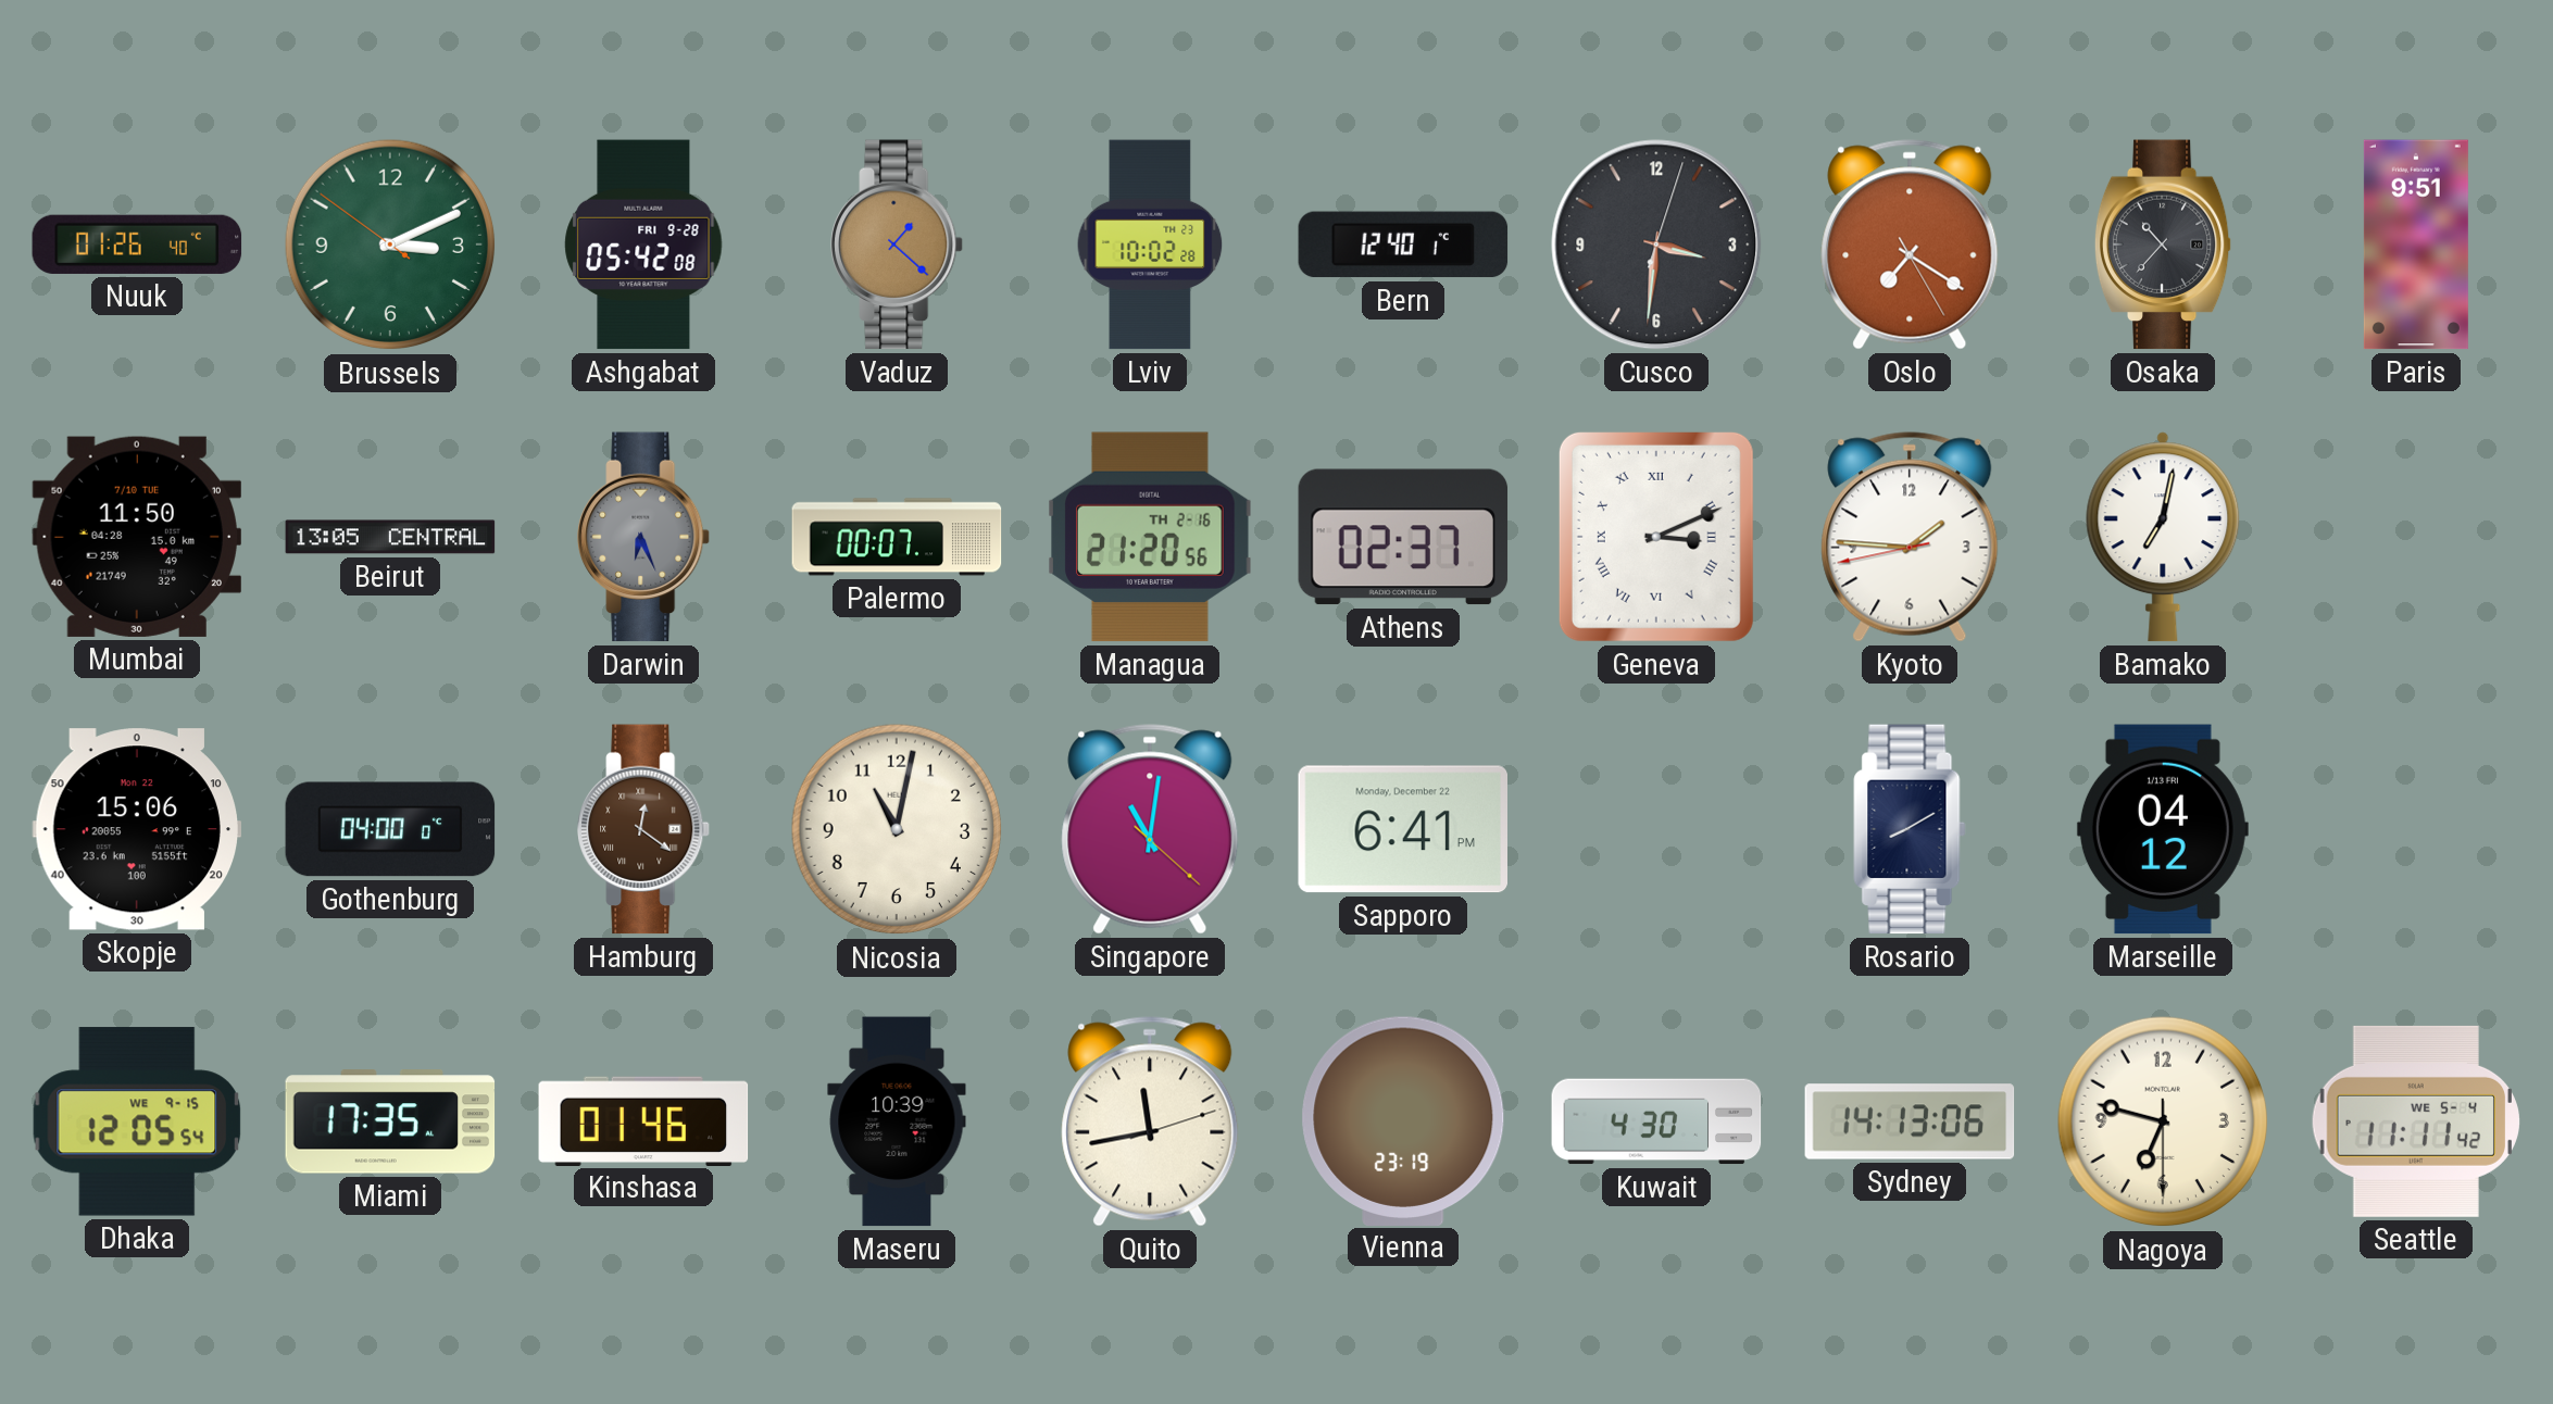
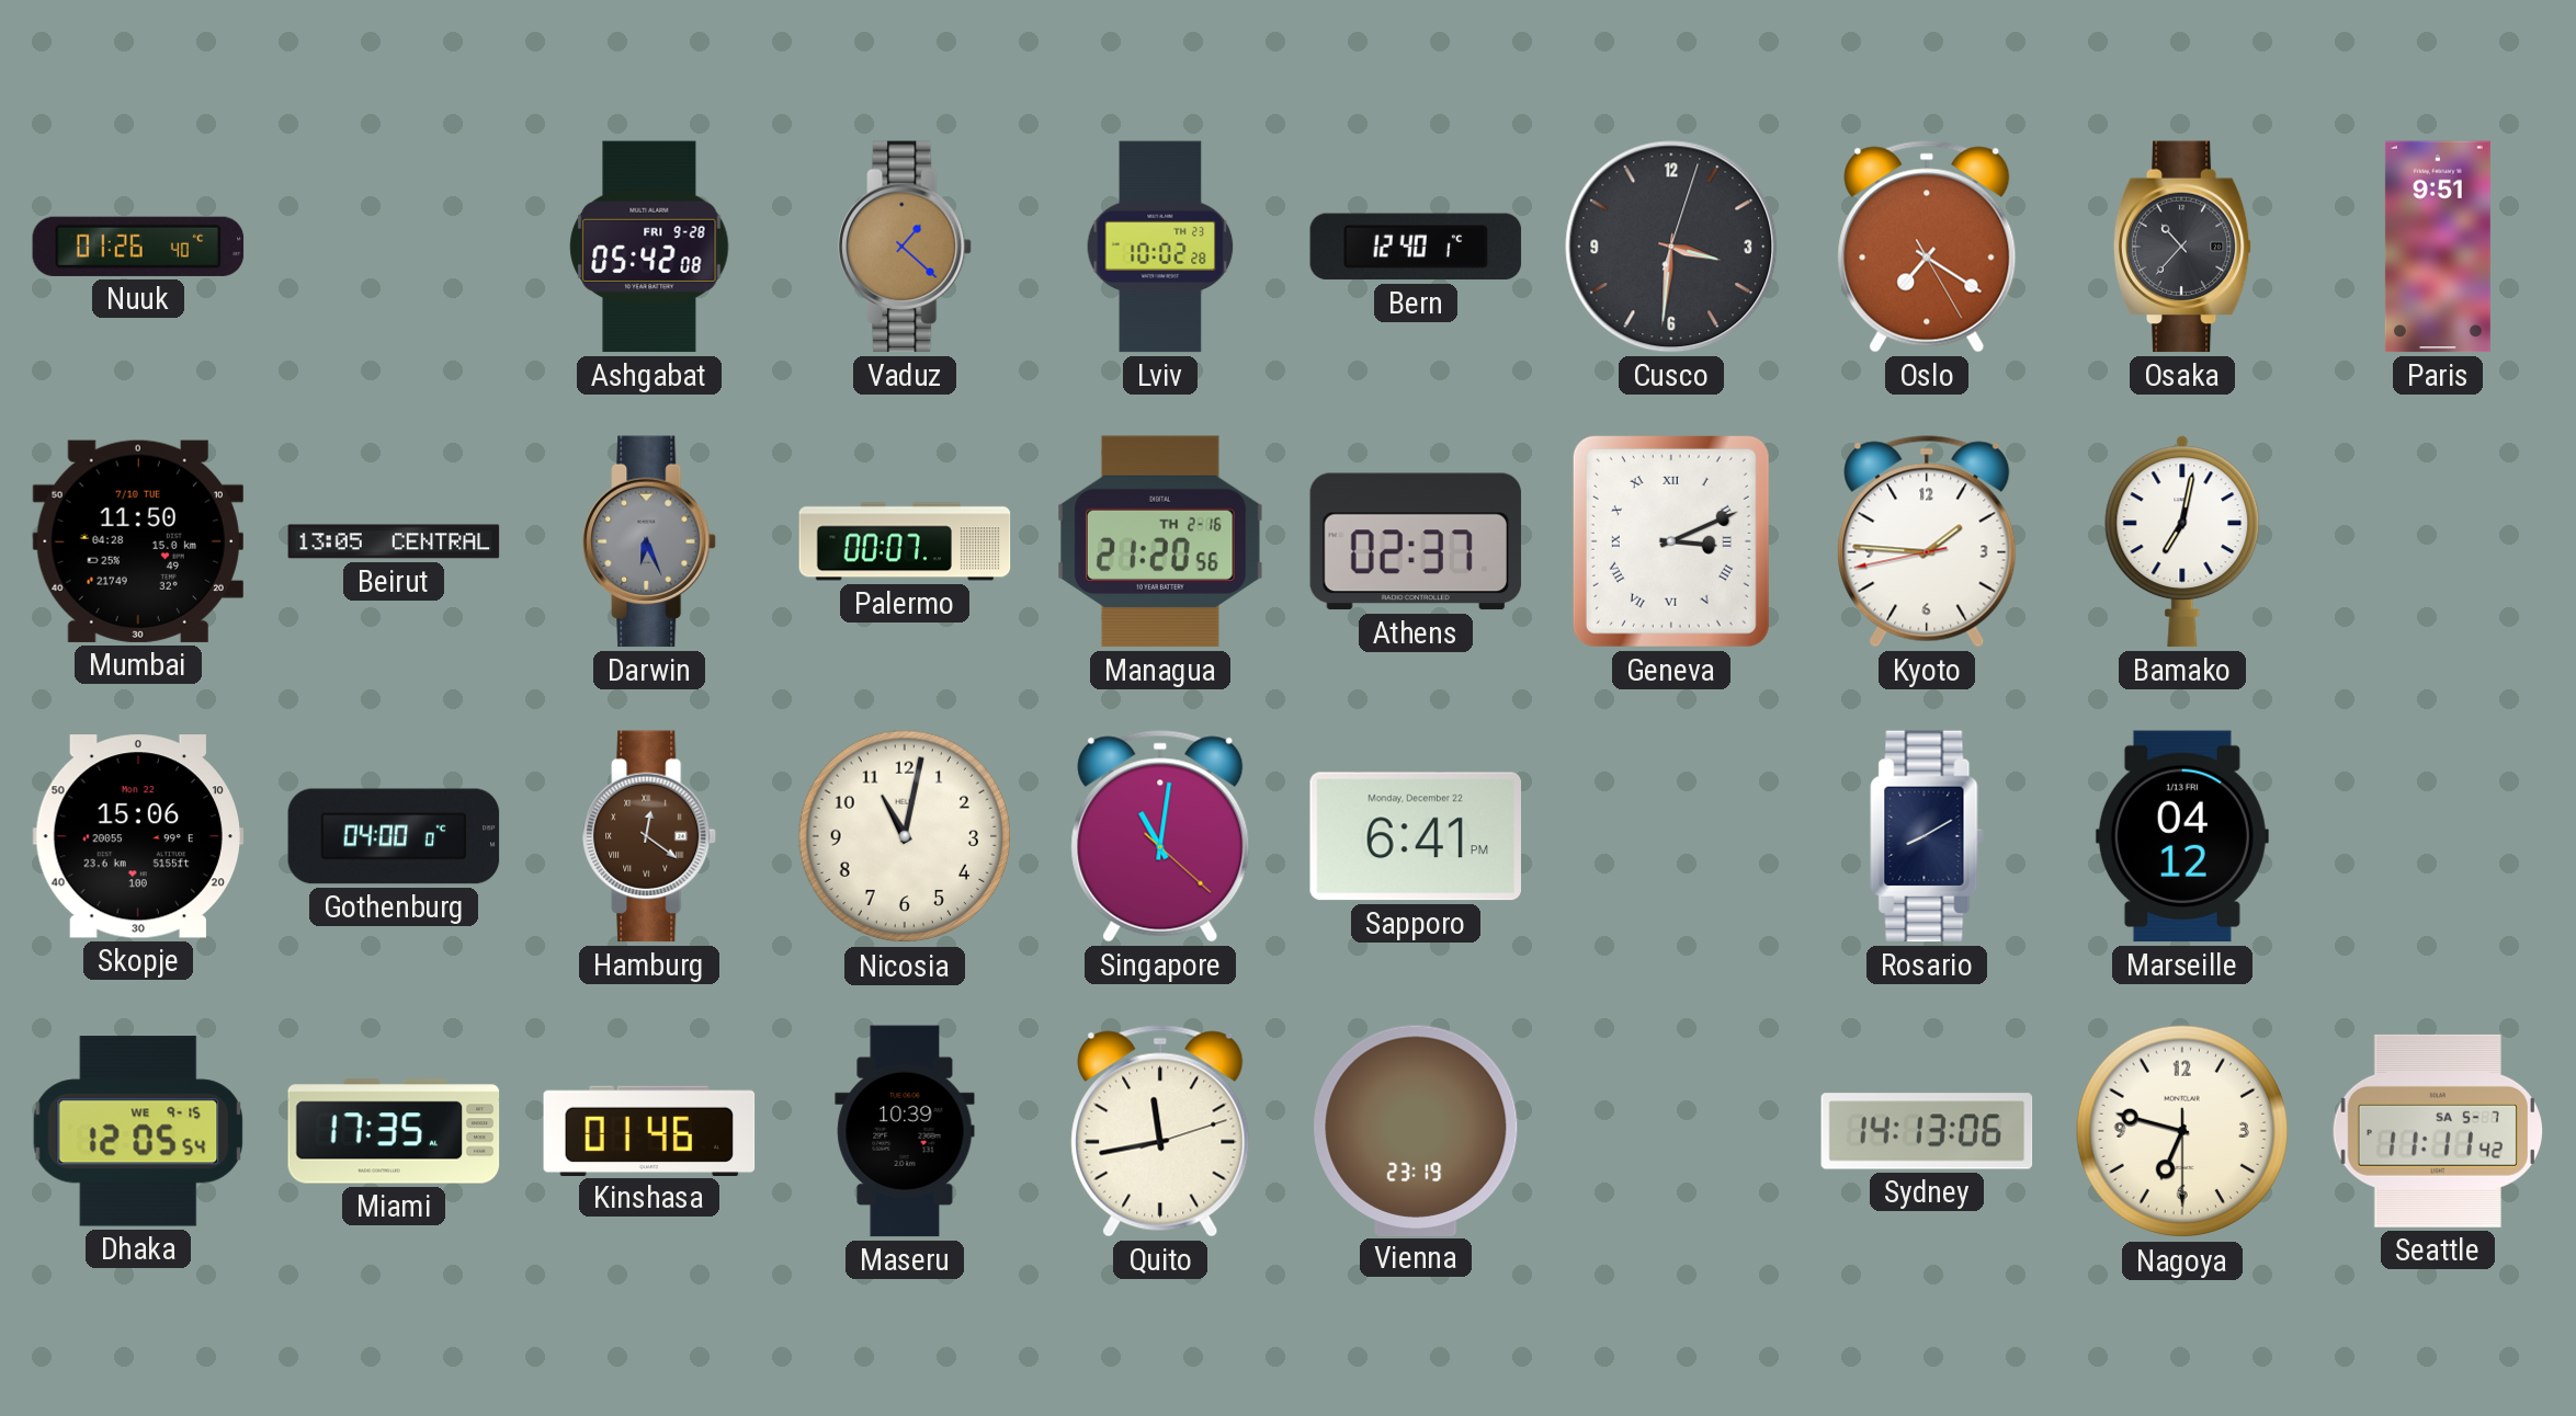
Brussels: 3:10 -> none (390, 245)
Kuwait: 4:30 -> none (1656, 1121)
Seattle date: WE 5-4 -> SA 5-7 (2437, 1131)
